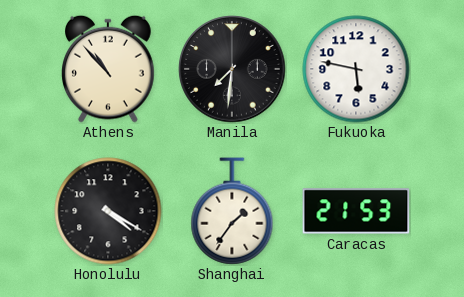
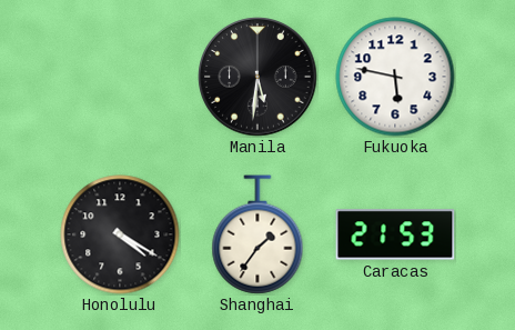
Athens: 10:53 -> none (109, 69)
Manila: 7:31 -> 5:31 (257, 77)
